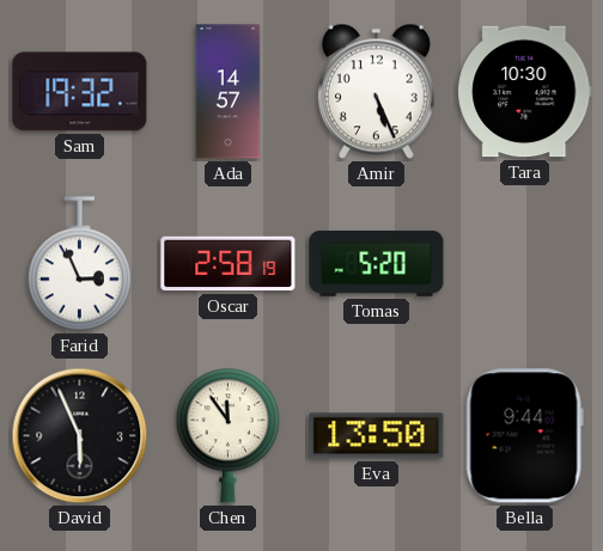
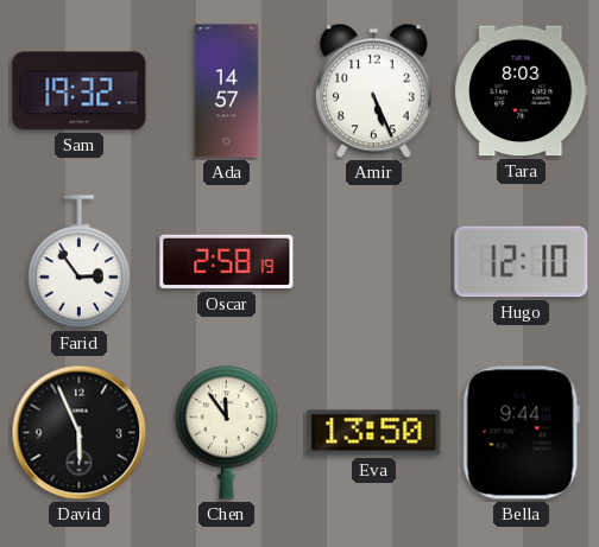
Tara: 10:30 -> 8:03 (522, 91)
Farid: 2:56 -> 2:54 (78, 262)
Tomas: 5:20 -> none (377, 263)
Hugo: none -> 12:10 (522, 262)
